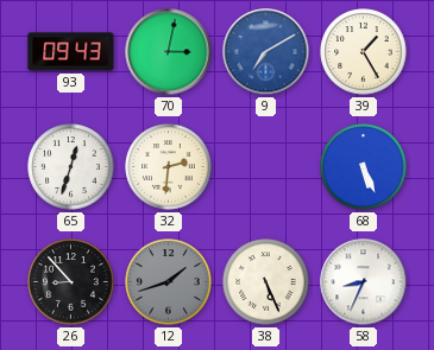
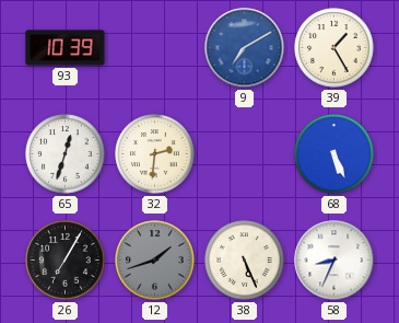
93: 09:43 -> 10:39 (66, 48)
70: 3:02 -> none (169, 52)
26: 8:53 -> 7:05 (66, 261)
